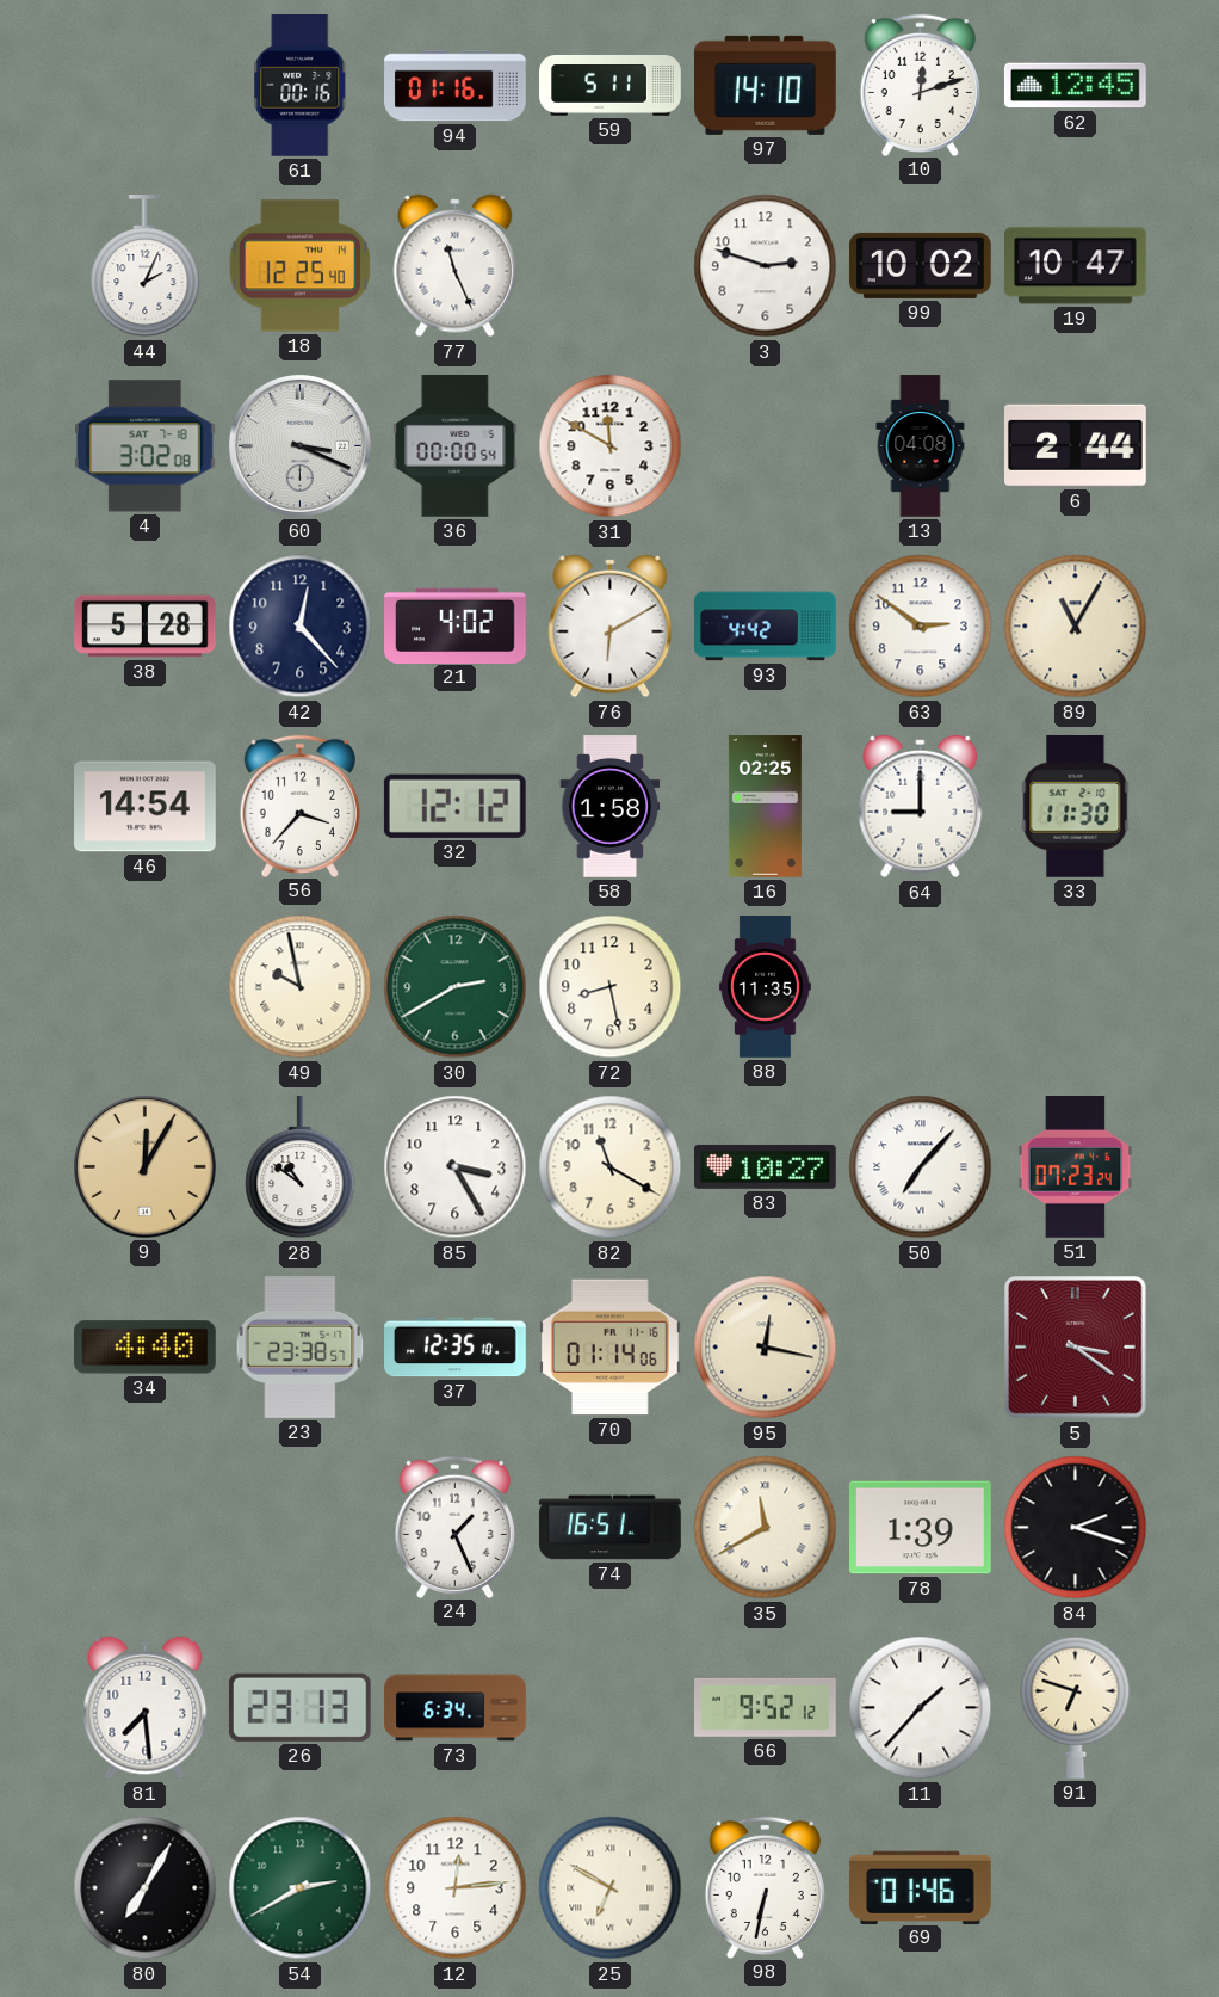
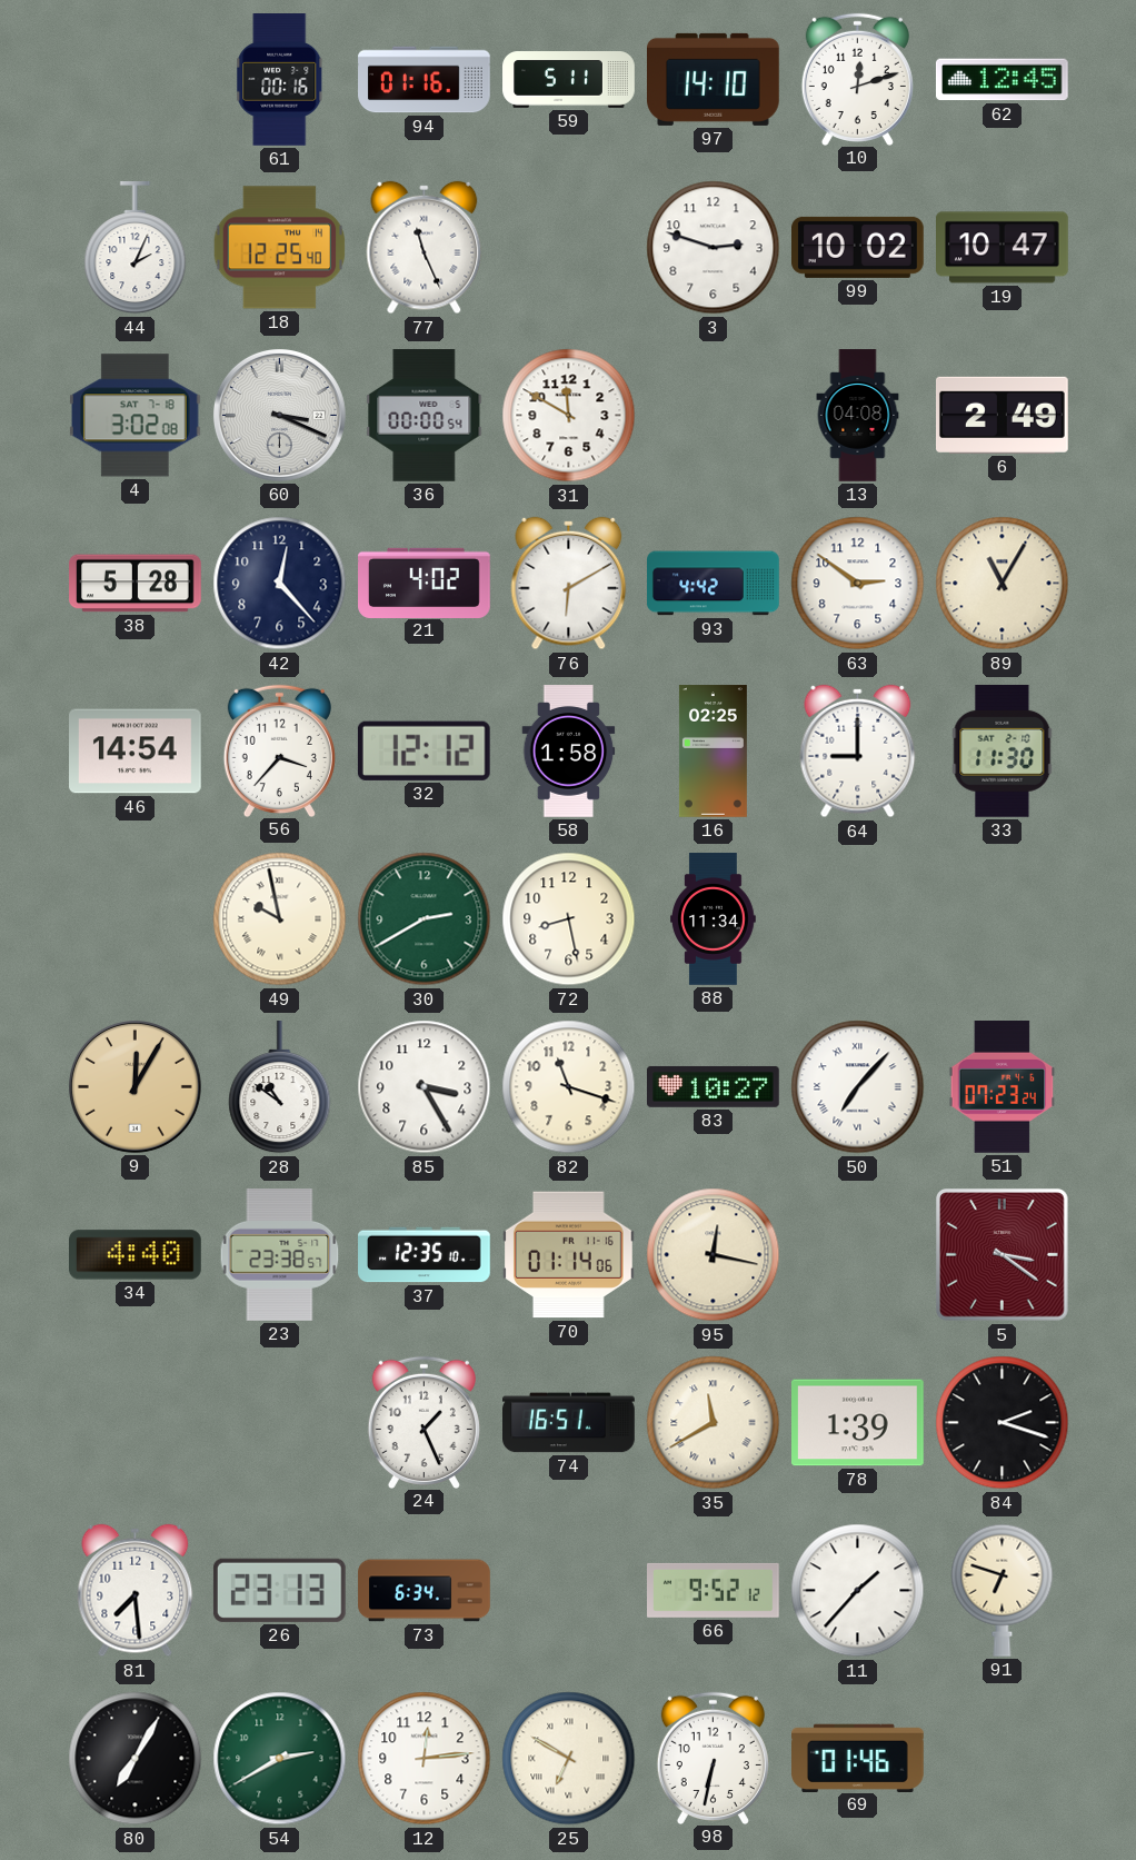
6: 2:44 -> 2:49 (1003, 415)
88: 11:35 -> 11:34 (714, 919)
82: 11:20 -> 11:18 (569, 1087)
